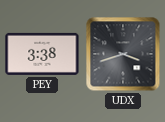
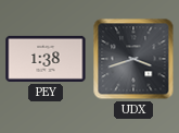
PEY: 3:38 -> 1:38 (46, 59)
